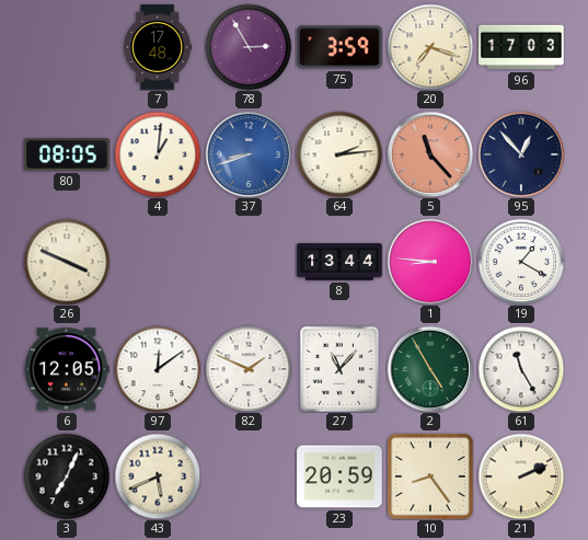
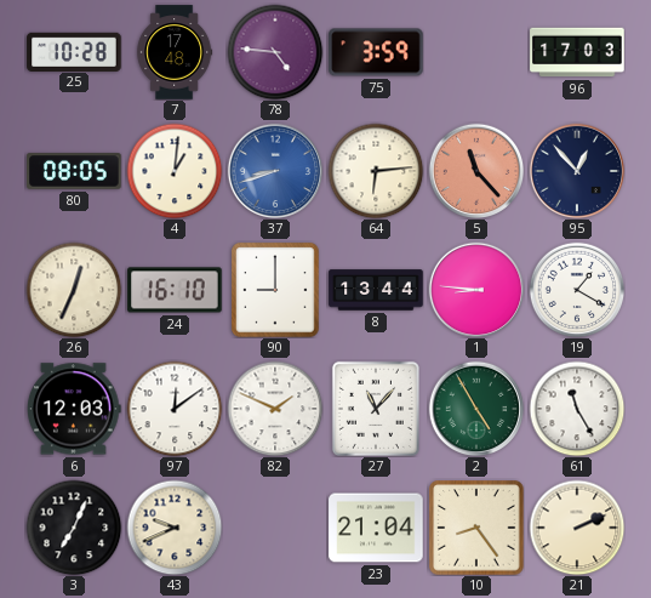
25: none -> 10:28 (74, 51)
78: 2:55 -> 4:46 (275, 52)
20: 7:18 -> none (430, 47)
64: 2:14 -> 6:14 (376, 171)
26: 3:49 -> 12:34 (74, 290)
24: none -> 16:10 (175, 290)
90: none -> 9:00 (275, 290)
6: 12:05 -> 12:03 (75, 409)
43: 5:41 -> 9:41 (175, 528)
23: 20:59 -> 21:04 (376, 528)
